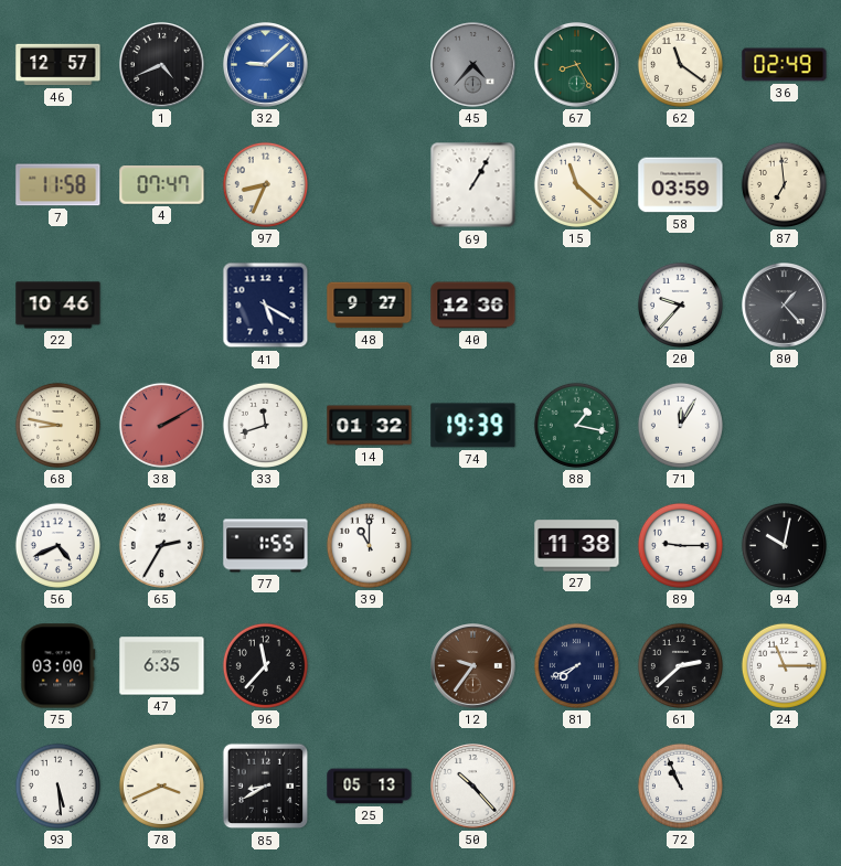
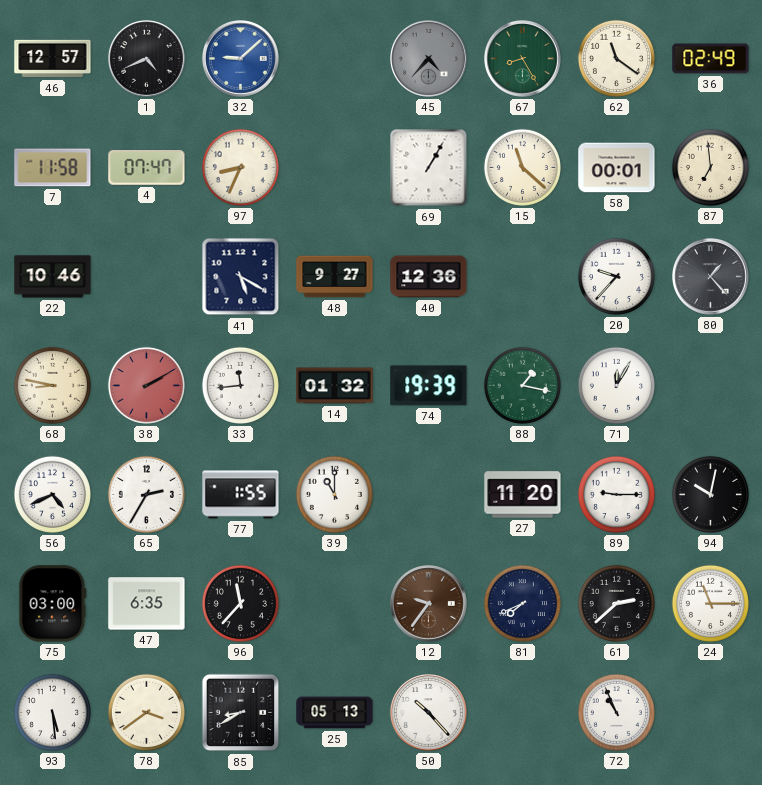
58: 03:59 -> 00:01 (617, 168)
33: 11:42 -> 11:44 (240, 385)
27: 11:38 -> 11:20 (523, 495)
78: 3:41 -> 3:39 (146, 712)
